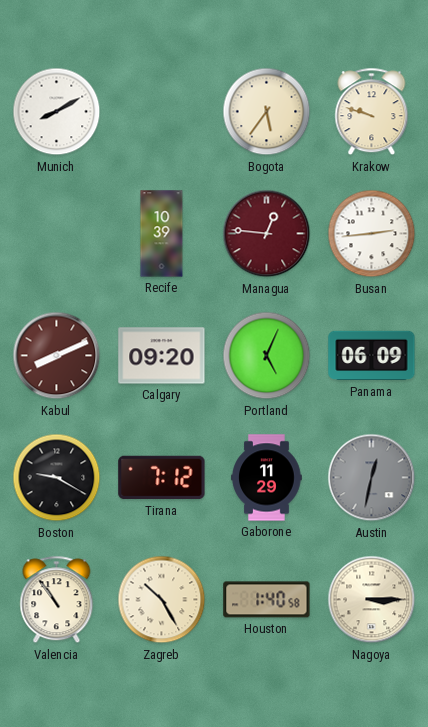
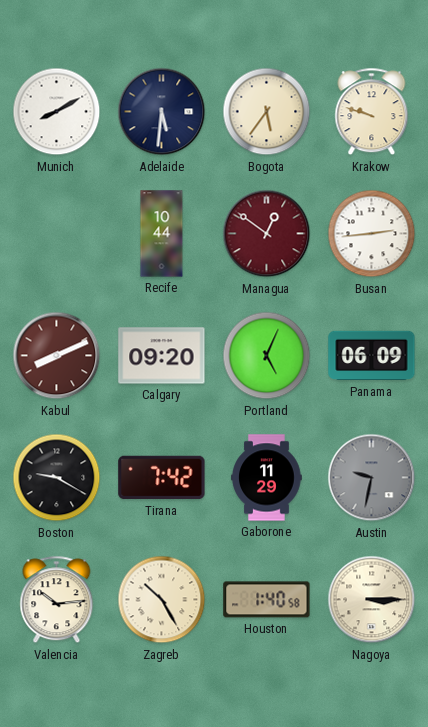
Adelaide: none -> 5:31 (162, 112)
Recife: 10:39 -> 10:44 (162, 234)
Managua: 12:46 -> 12:51 (267, 234)
Tirana: 7:12 -> 7:42 (162, 478)
Austin: 12:32 -> 9:32 (372, 478)
Valencia: 10:54 -> 10:14 (57, 600)
